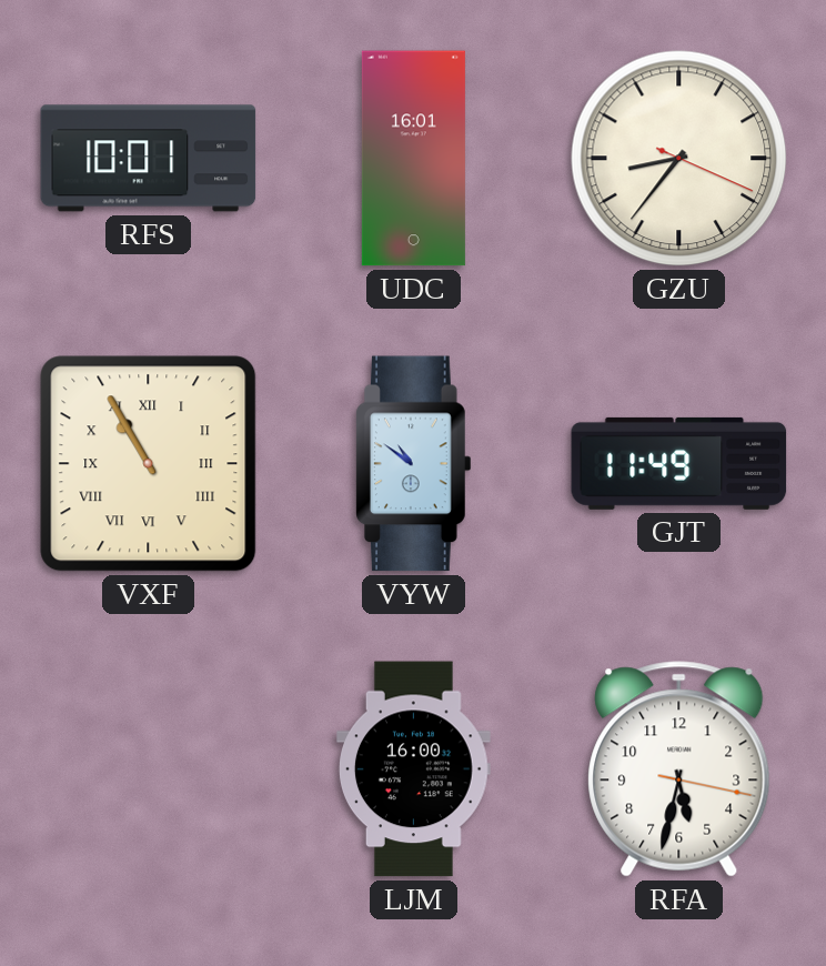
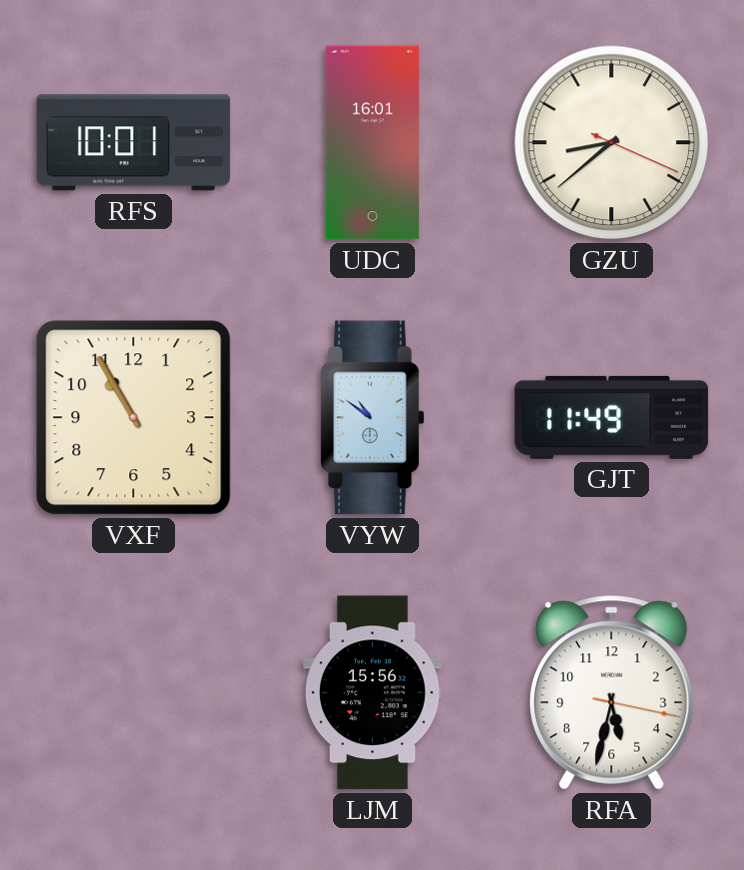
GZU: 8:36 -> 8:38 (612, 143)
VXF numerals: Roman -> Arabic (134, 418)
LJM: 16:00 -> 15:56 (372, 693)
